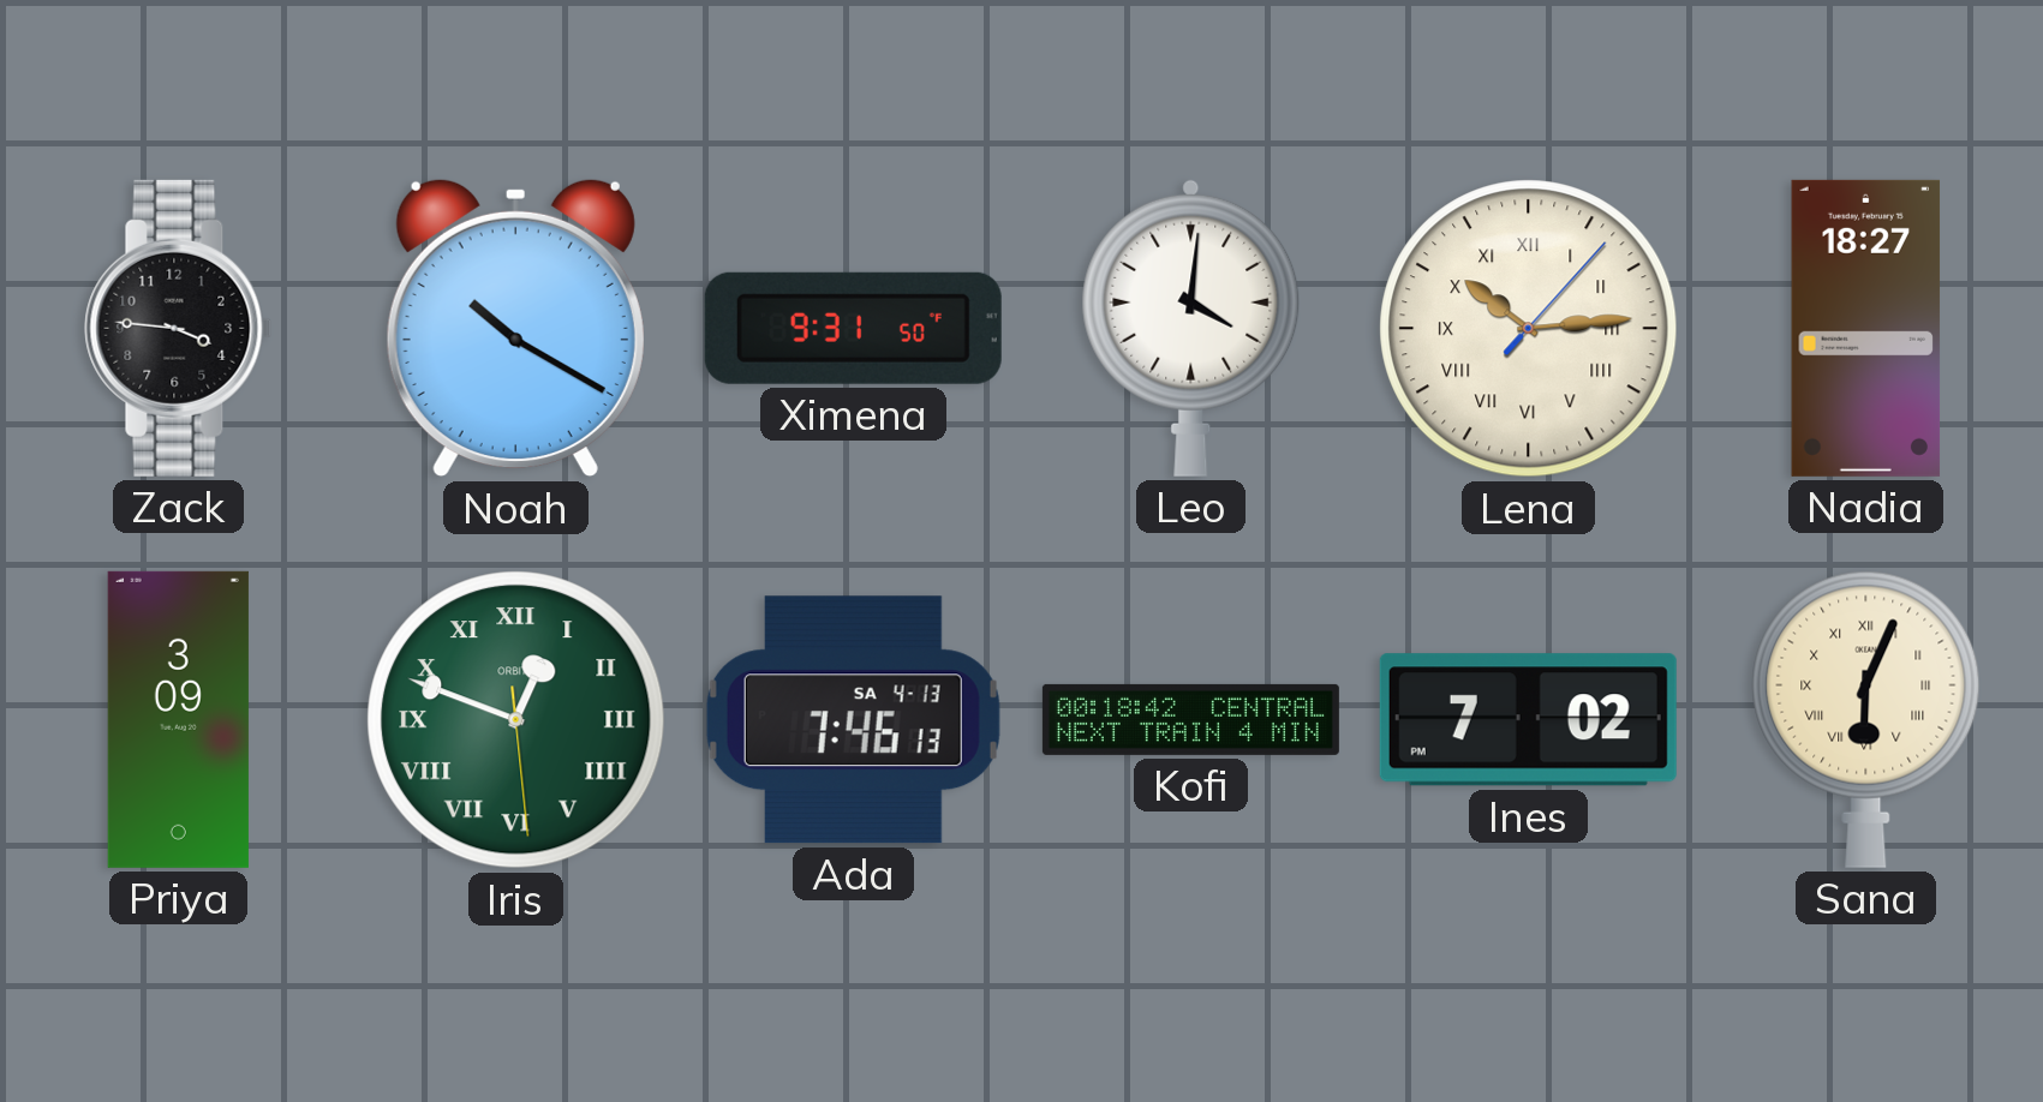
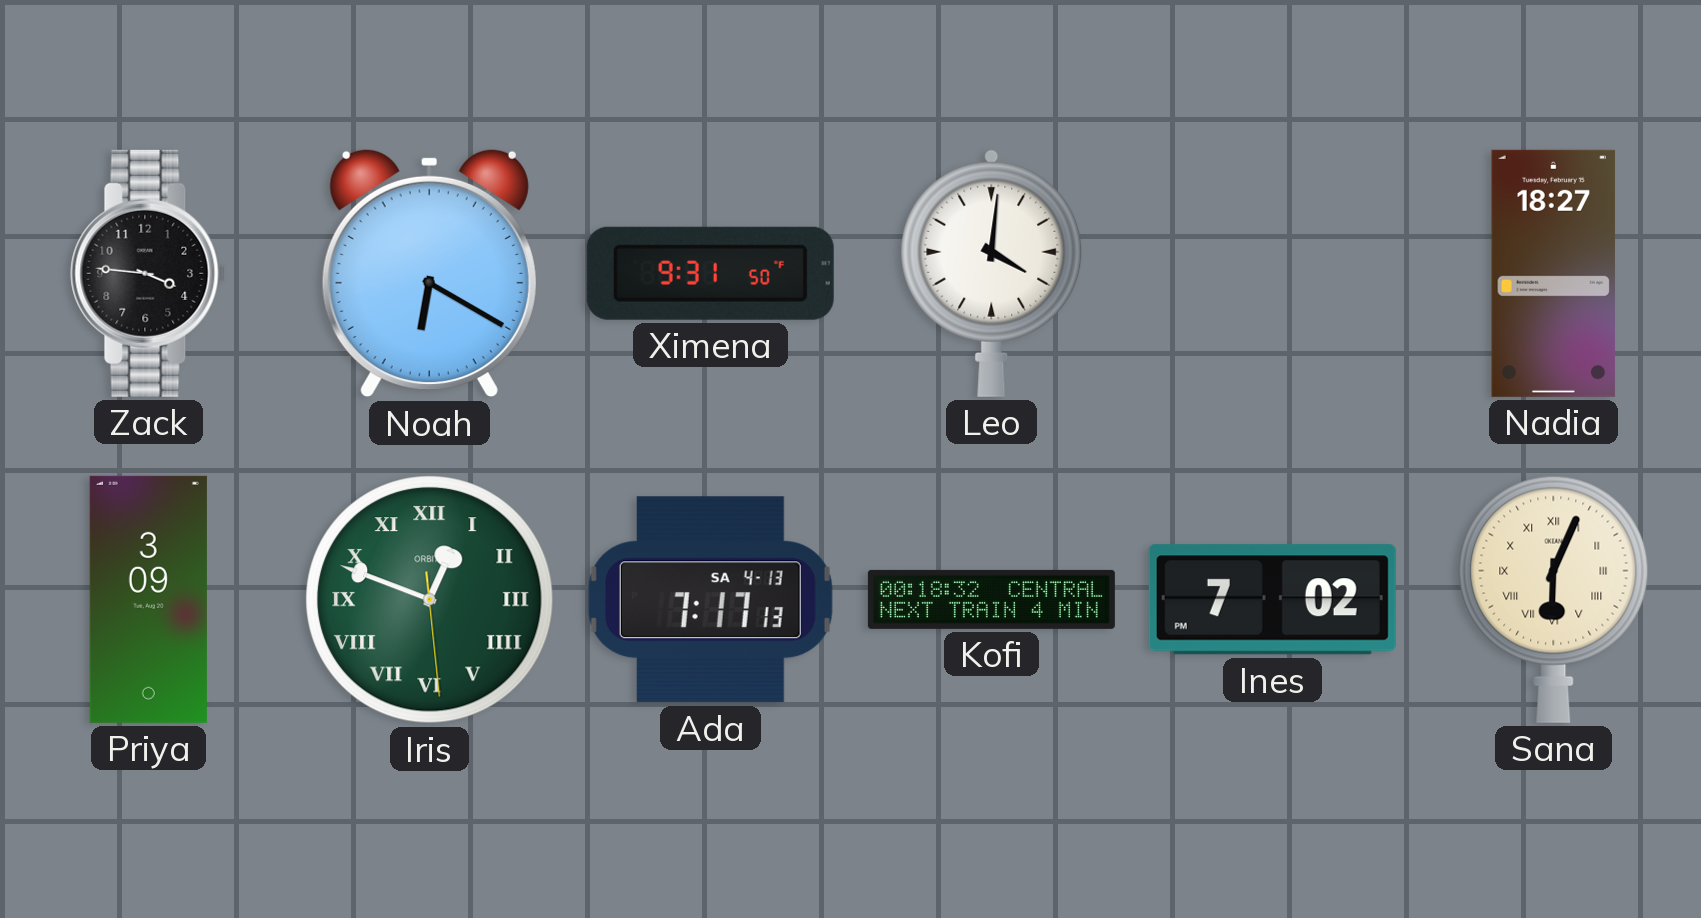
Noah: 10:20 -> 6:20 (429, 273)
Lena: 10:14 -> none (1529, 329)
Ada: 7:46 -> 7:17 (710, 600)
Kofi: 00:18:42 -> 00:18:32 (991, 599)
